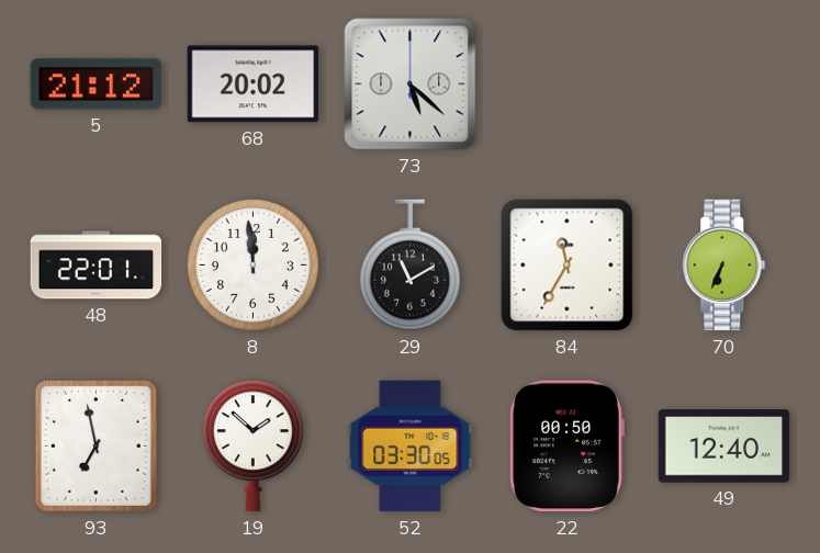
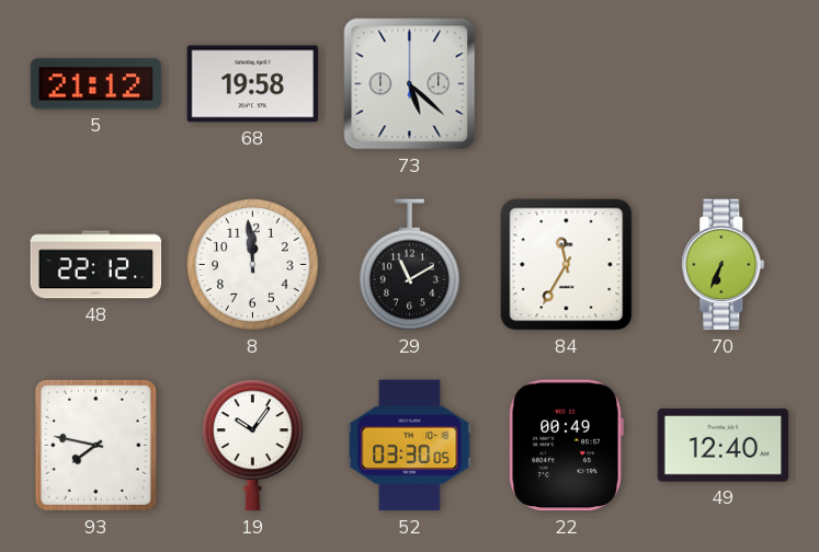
68: 20:02 -> 19:58 (253, 84)
48: 22:01 -> 22:12 (96, 265)
93: 6:58 -> 7:47 (95, 445)
19: 1:52 -> 10:06 (252, 446)
22: 00:50 -> 00:49 (566, 446)
